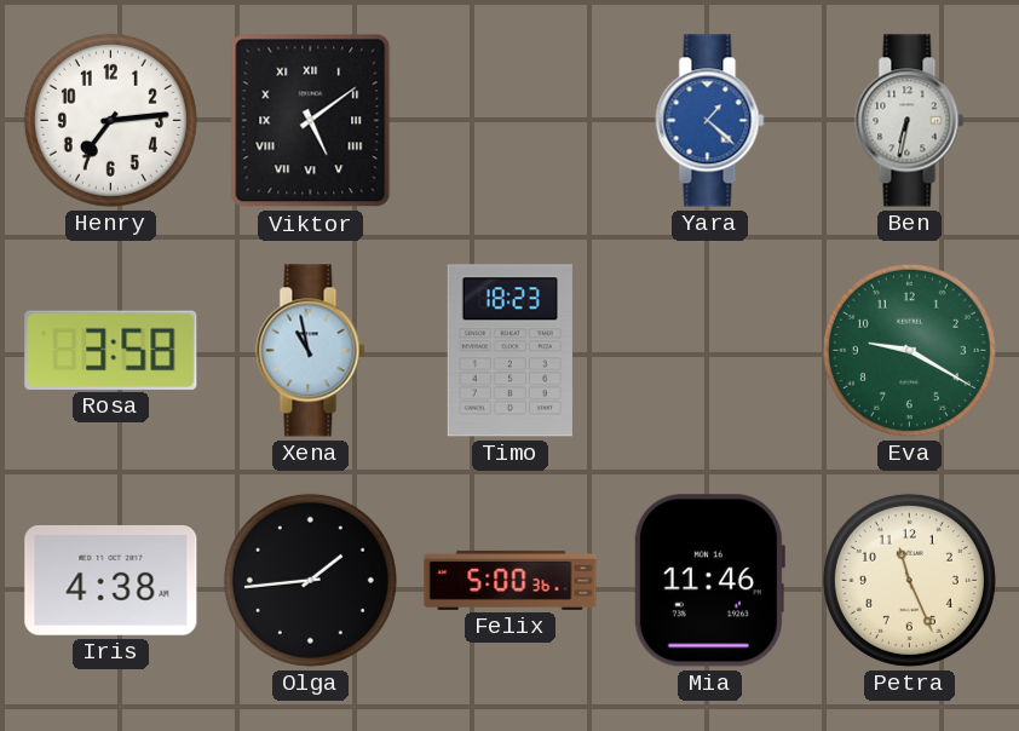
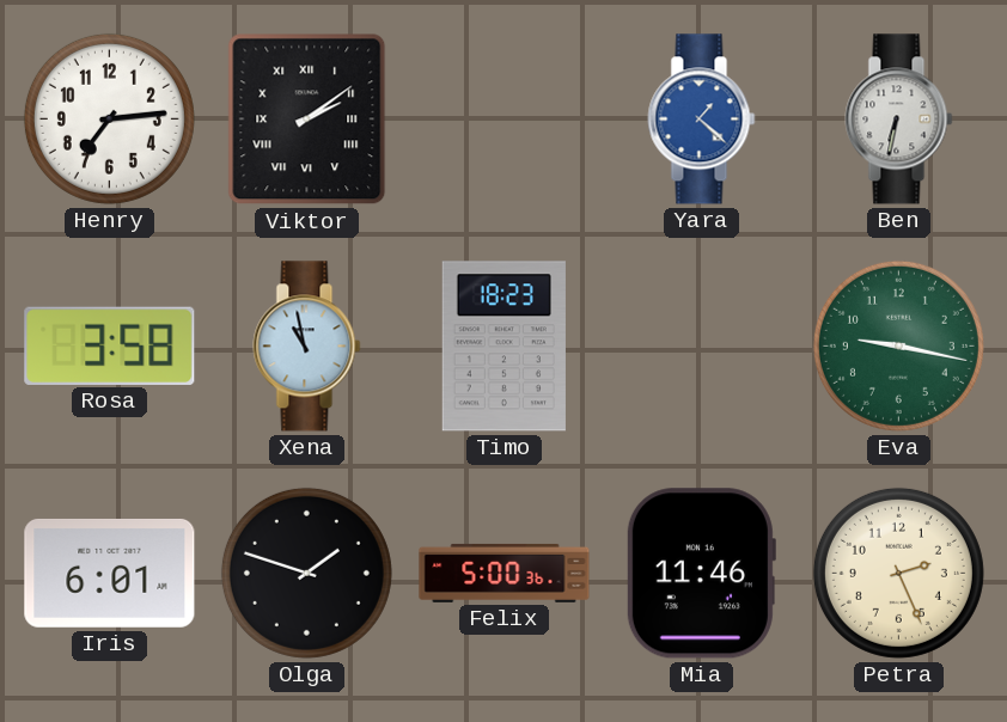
Viktor: 5:09 -> 2:09 (307, 120)
Eva: 9:20 -> 9:17 (898, 345)
Iris: 4:38 -> 6:01 (110, 573)
Olga: 1:44 -> 1:48 (306, 573)
Petra: 11:26 -> 2:26 (898, 573)
